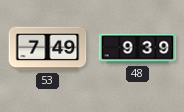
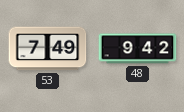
48: 9:39 -> 9:42 (138, 49)
